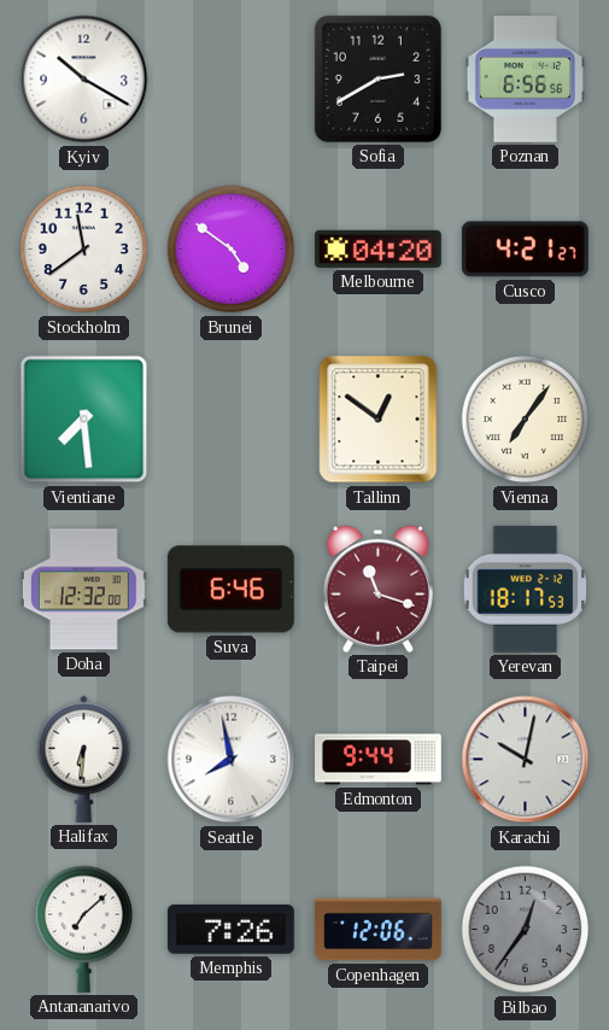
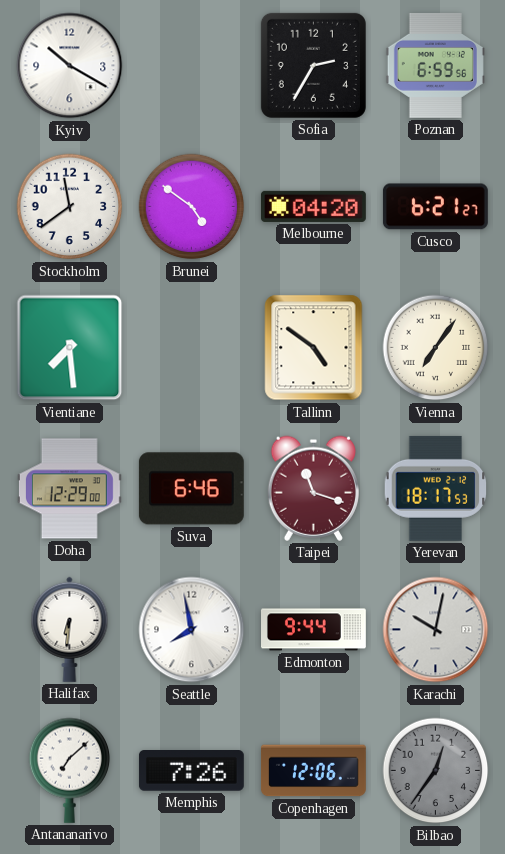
Sofia: 2:40 -> 2:35 (313, 65)
Poznan: 6:56 -> 6:59 (435, 65)
Cusco: 4:21 -> 6:21 (435, 207)
Tallinn: 12:51 -> 4:51 (314, 348)
Doha: 12:32 -> 12:29 (69, 489)
